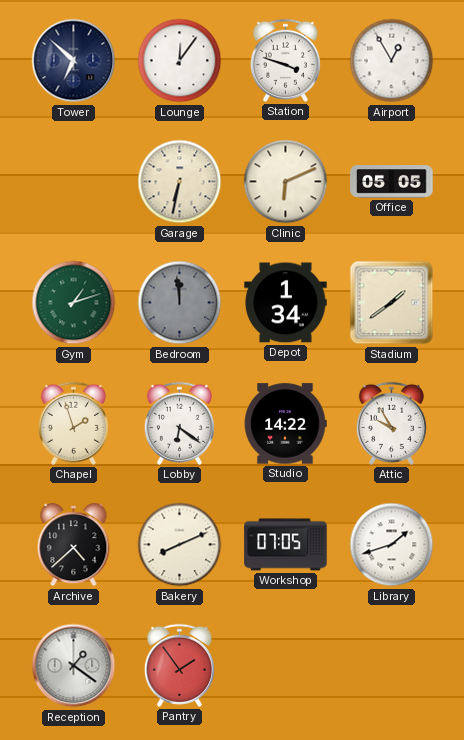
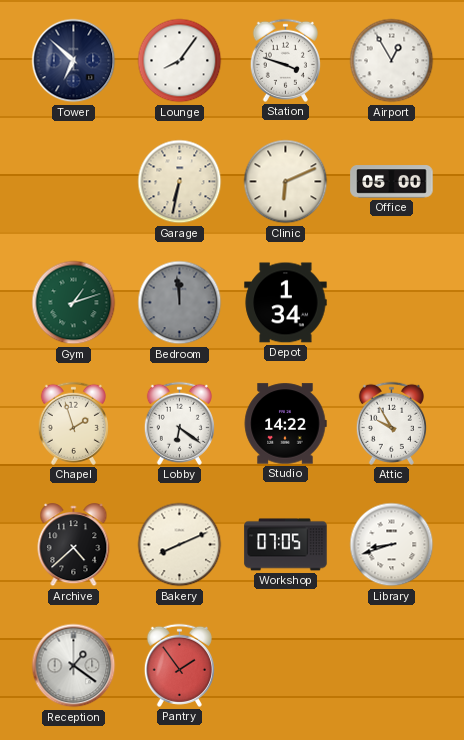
Lounge: 12:06 -> 8:06 (180, 61)
Office: 05:05 -> 05:00 (392, 182)
Stadium: 1:39 -> none (392, 303)
Library: 1:42 -> 8:42 (392, 545)
